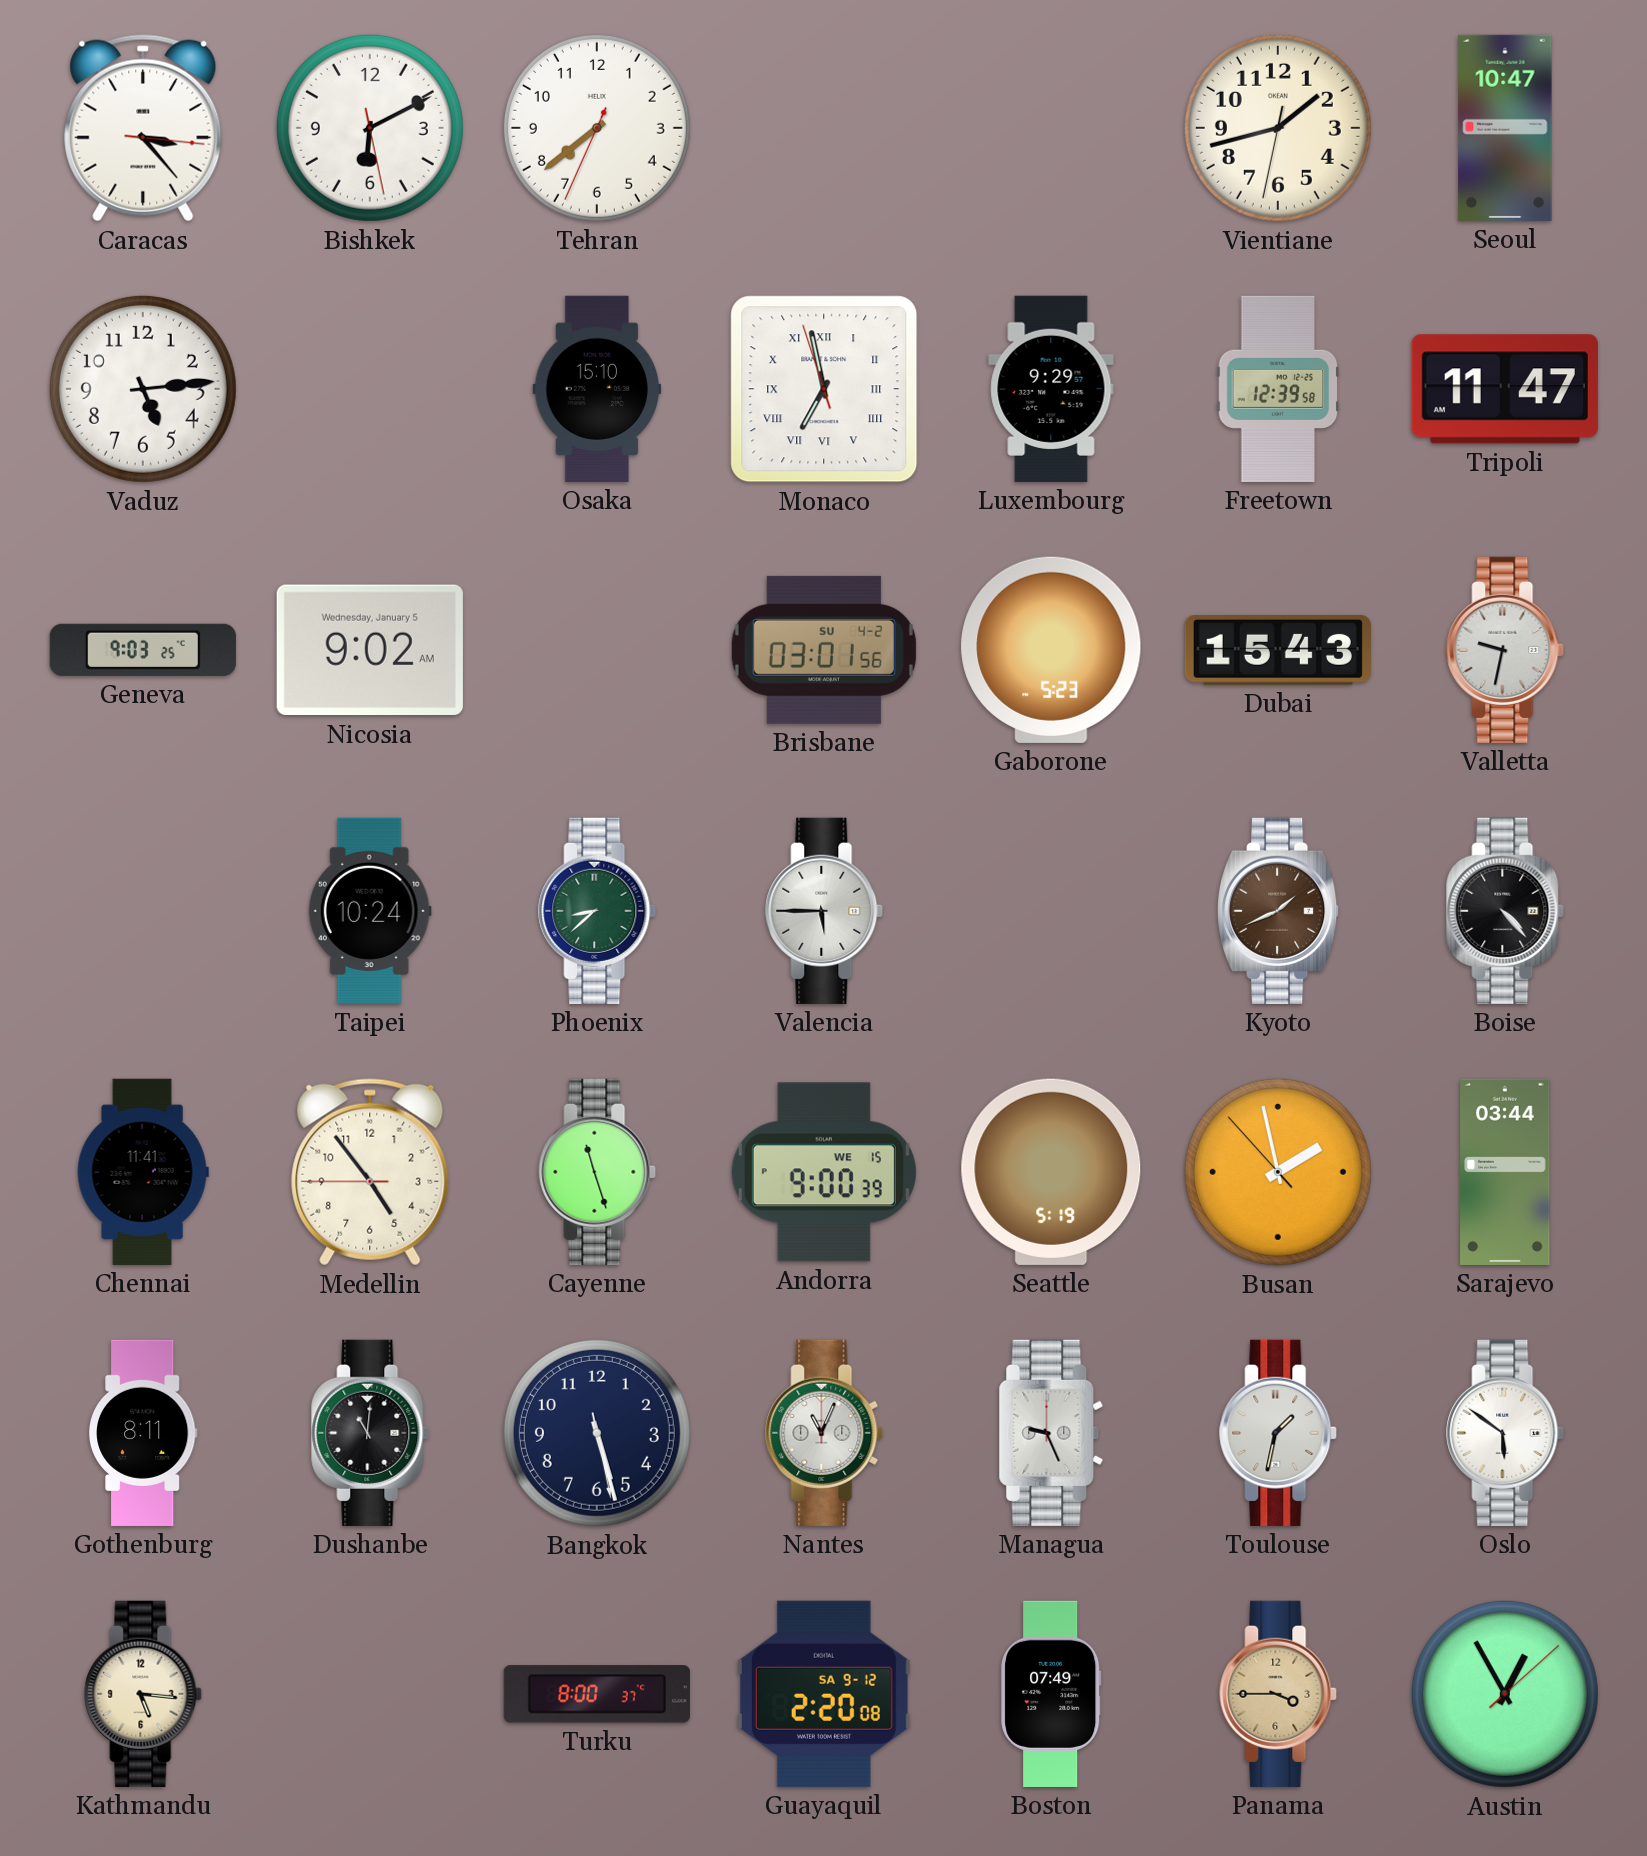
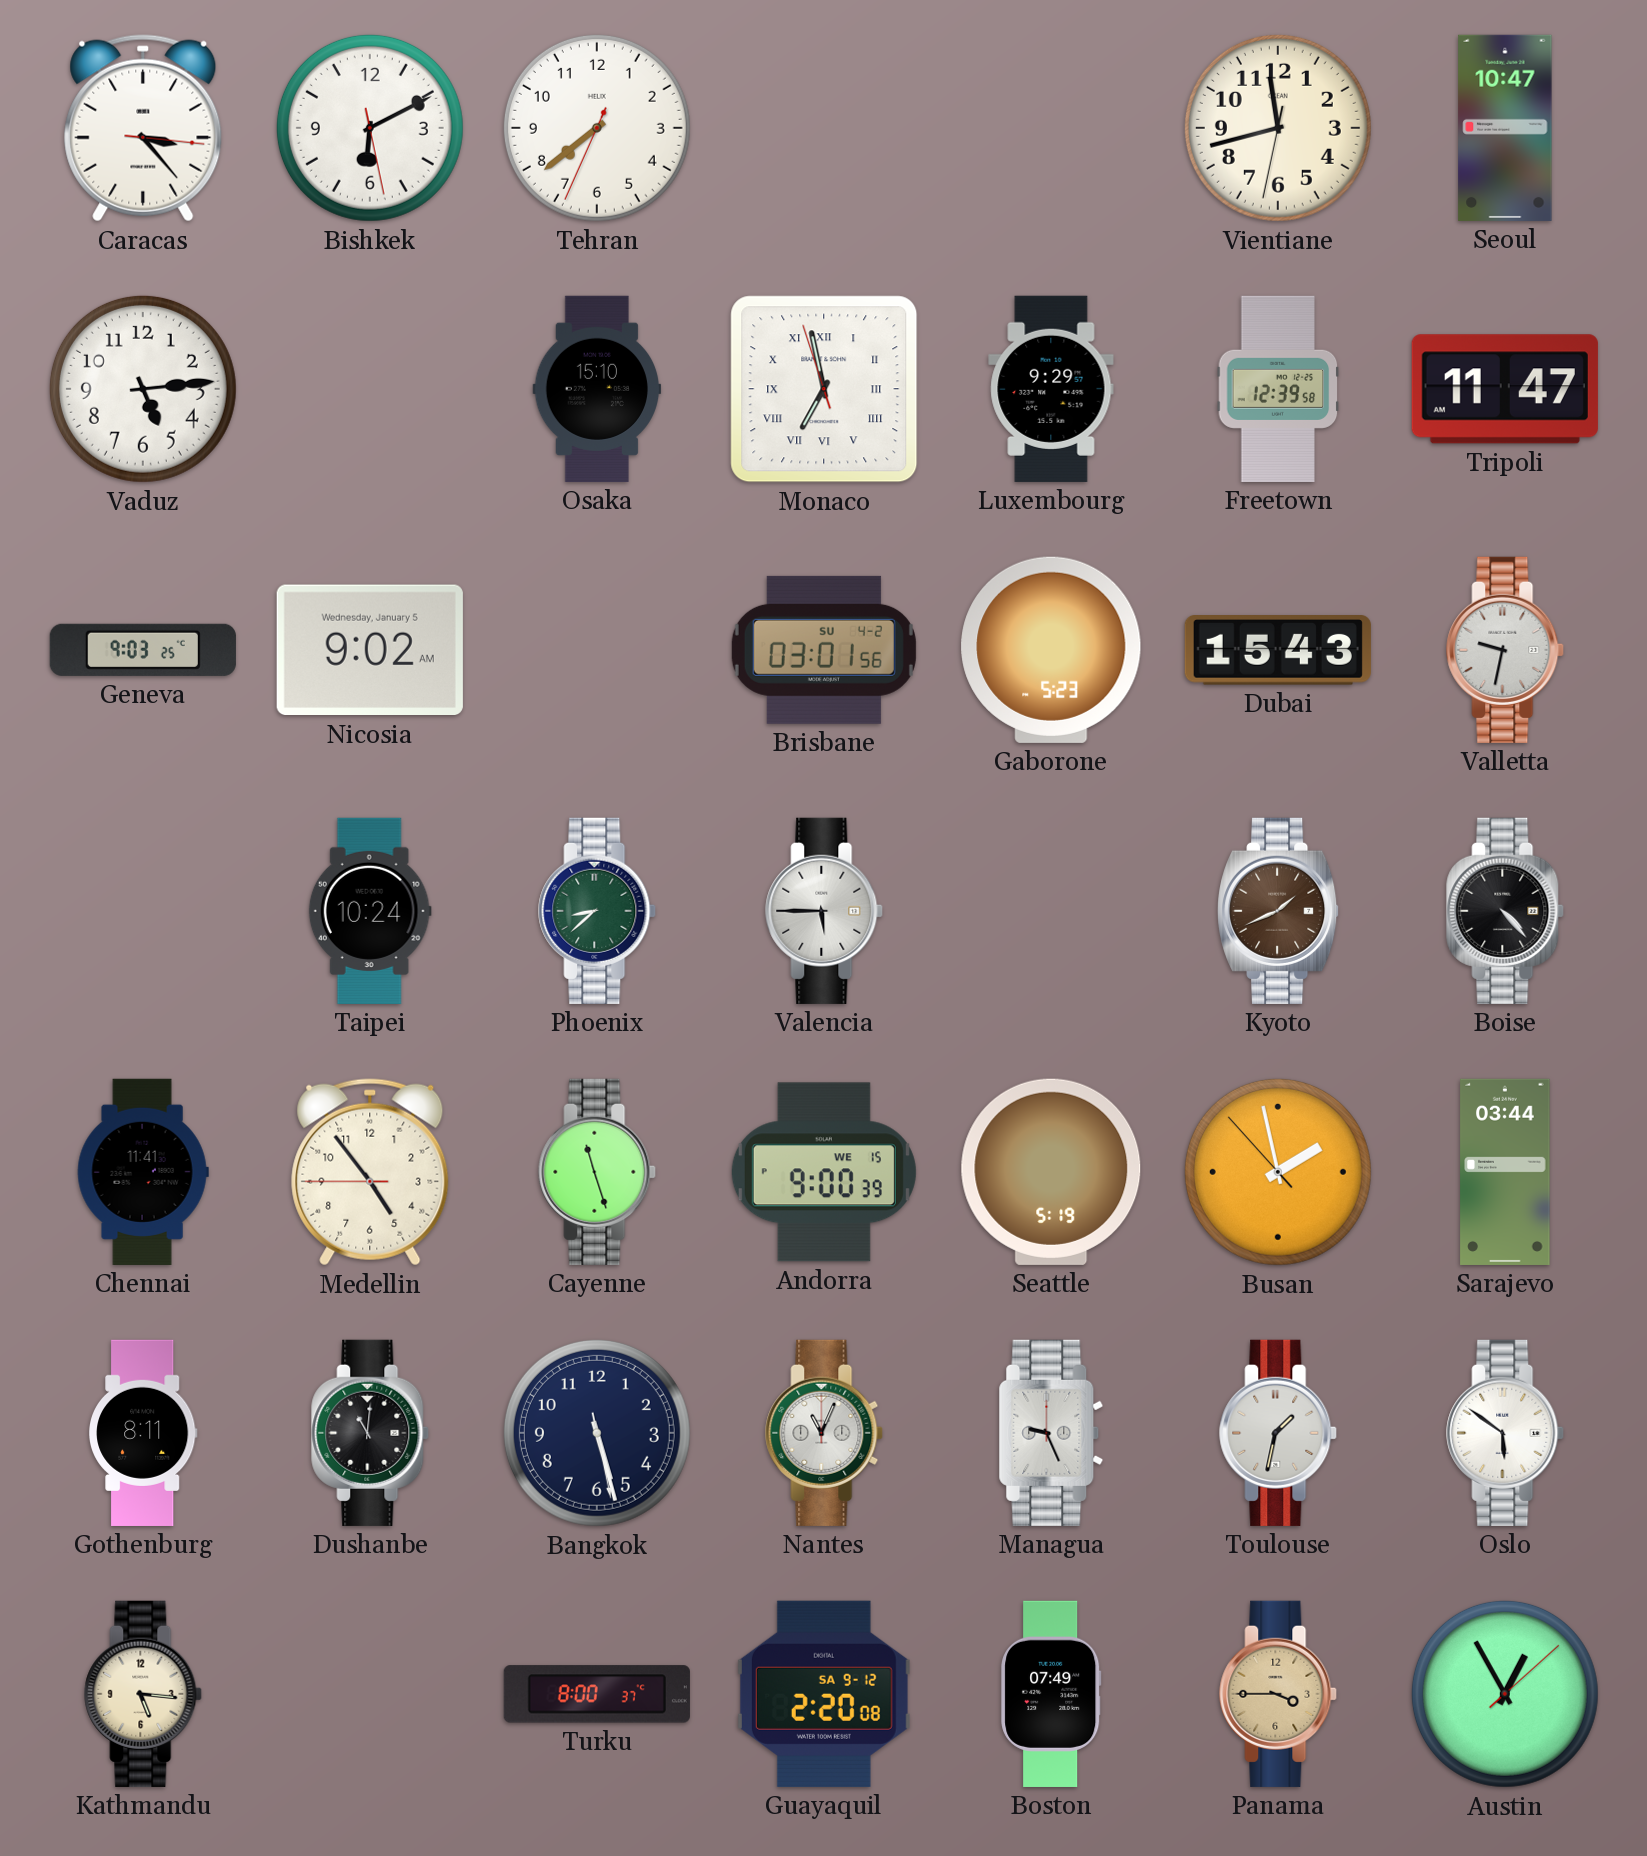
Vientiane: 1:42 -> 11:42 (1278, 128)
